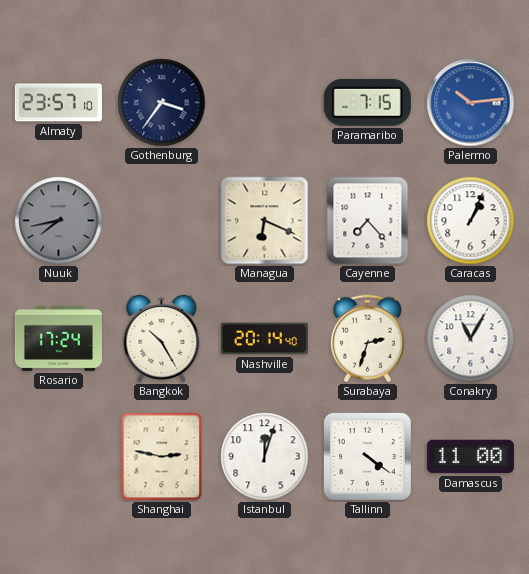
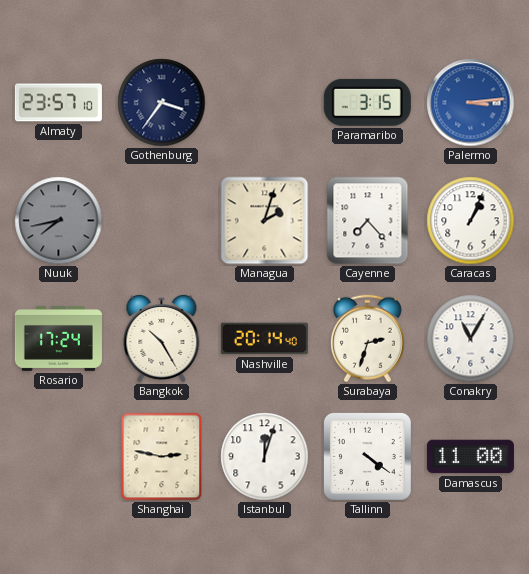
Paramaribo: 7:15 -> 3:15 (367, 102)
Palermo: 10:14 -> 3:14 (471, 103)
Managua: 6:19 -> 2:03 (265, 221)
